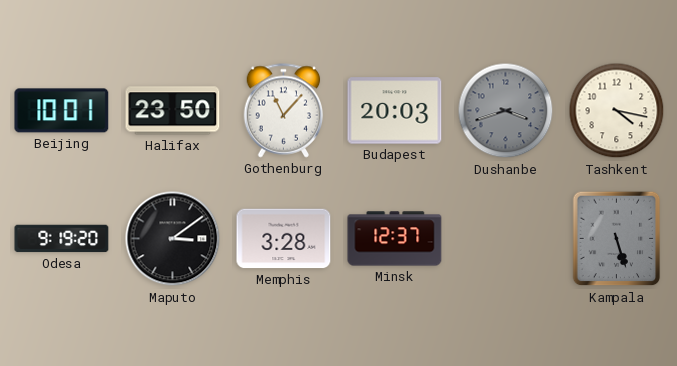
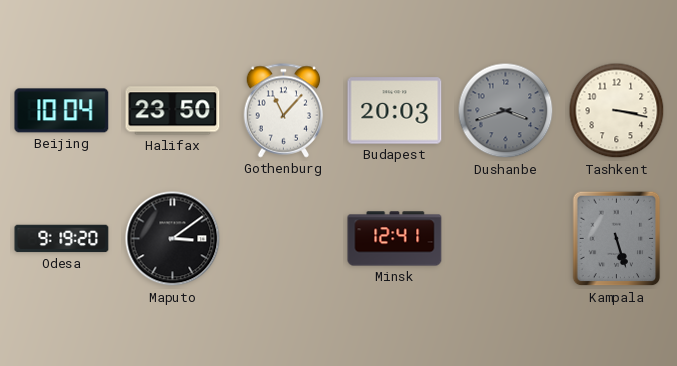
Beijing: 10:01 -> 10:04 (62, 111)
Tashkent: 4:17 -> 3:17 (617, 111)
Memphis: 3:28 -> none (284, 239)
Minsk: 12:37 -> 12:41 (395, 239)
